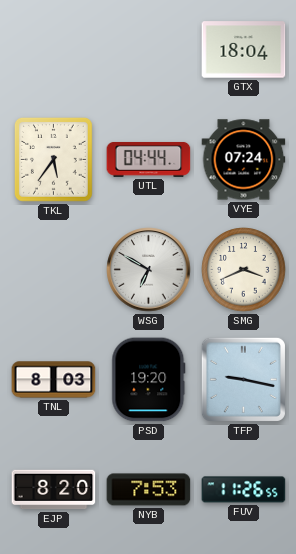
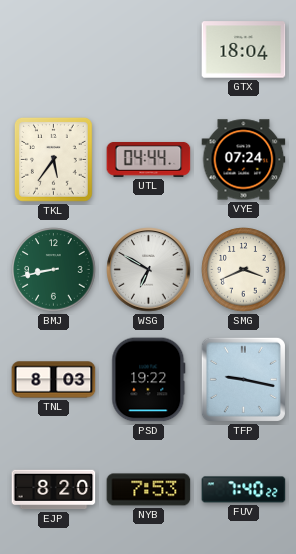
BMJ: none -> 8:43 (54, 270)
PSD: 19:20 -> 19:22 (149, 380)
FUV: 11:26 -> 7:40 (244, 490)
